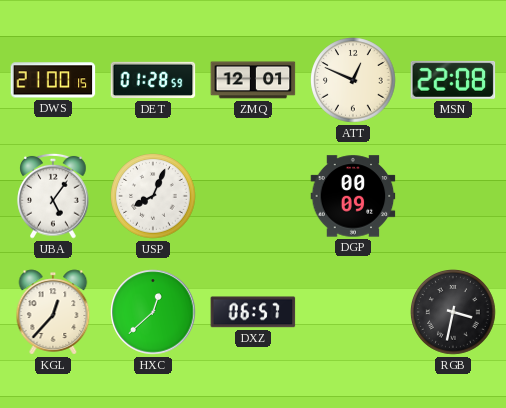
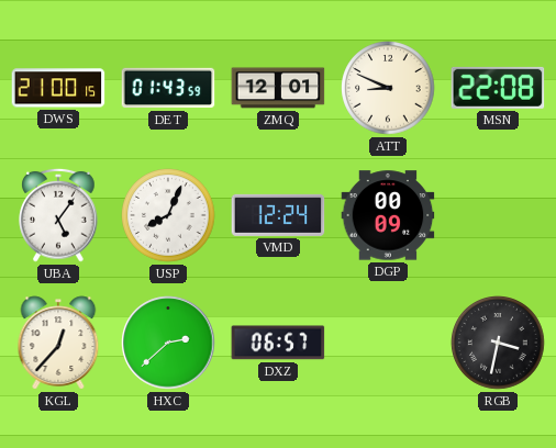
DET: 01:28 -> 01:43 (168, 88)
ATT: 12:49 -> 8:49 (388, 88)
VMD: none -> 12:24 (278, 215)
HXC: 12:38 -> 2:38 (168, 343)
